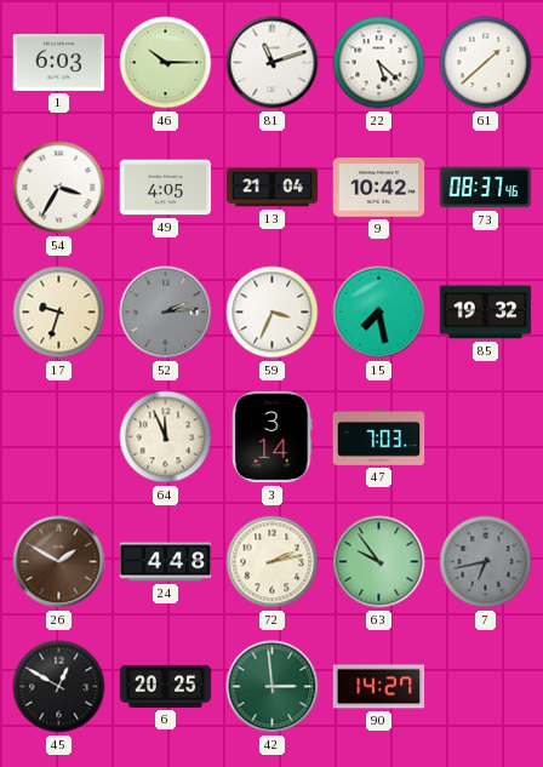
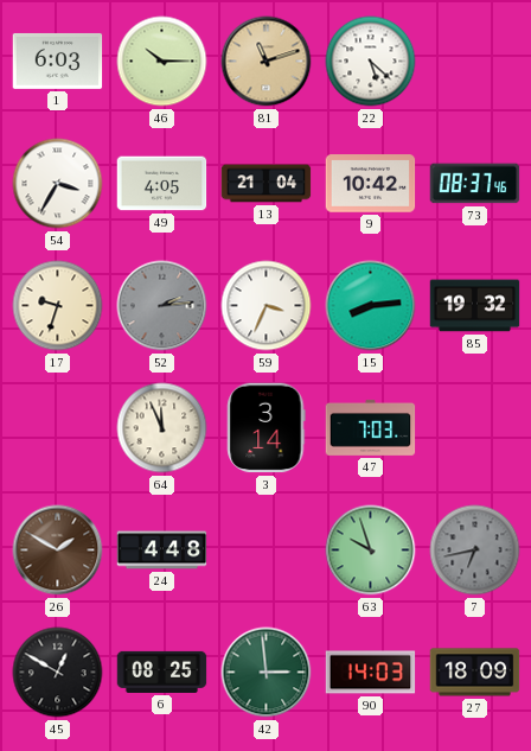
81 dial: white -> champagne (267, 62)
61: 1:38 -> none (486, 63)
15: 7:28 -> 8:14 (371, 306)
72: 2:13 -> none (273, 562)
63: 9:54 -> 9:57 (371, 550)
6: 20:25 -> 08:25 (162, 672)
90: 14:27 -> 14:03 (371, 673)
27: none -> 18:09 (475, 673)
